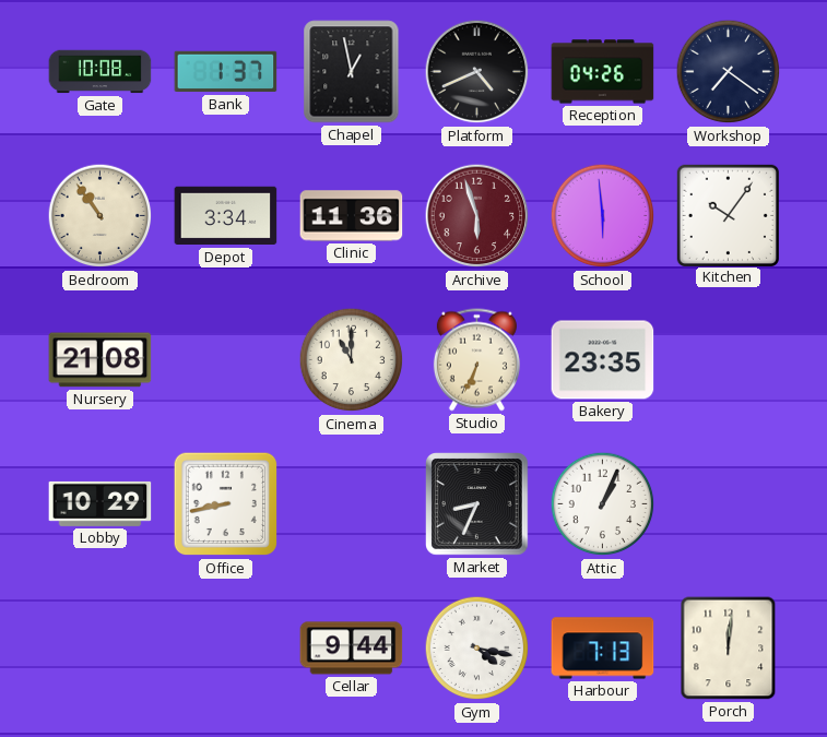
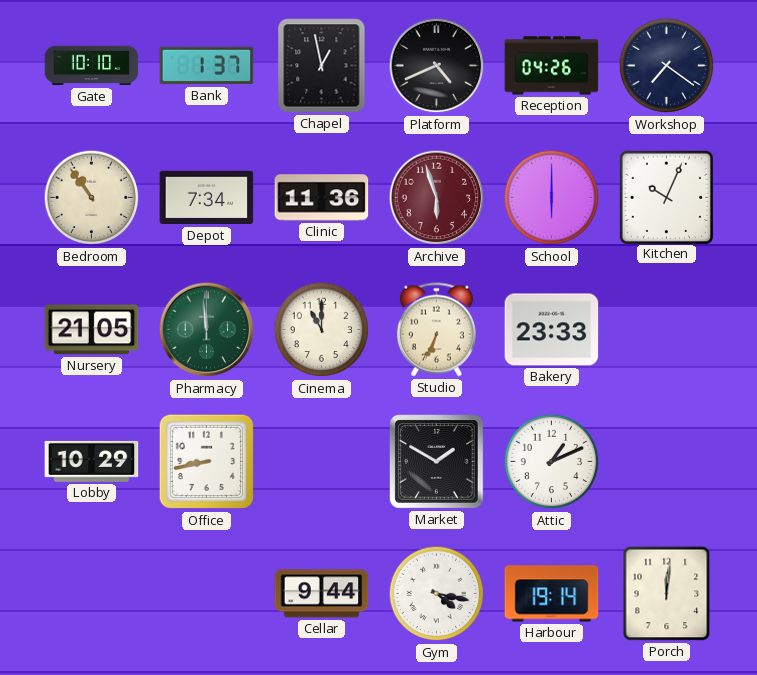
Gate: 10:08 -> 10:10 (92, 66)
Depot: 3:34 -> 7:34 (207, 198)
School: 5:59 -> 6:00 (552, 198)
Kitchen: 10:06 -> 10:04 (666, 197)
Nursery: 21:08 -> 21:05 (92, 330)
Pharmacy: none -> 11:59 (207, 330)
Bakery: 23:35 -> 23:33 (552, 330)
Market: 8:34 -> 1:50 (437, 462)
Attic: 1:04 -> 1:11 (552, 462)
Harbour: 7:13 -> 19:14 (552, 594)
